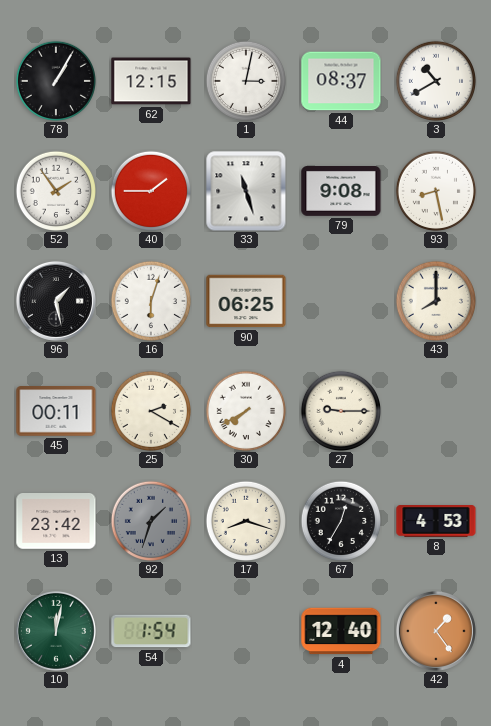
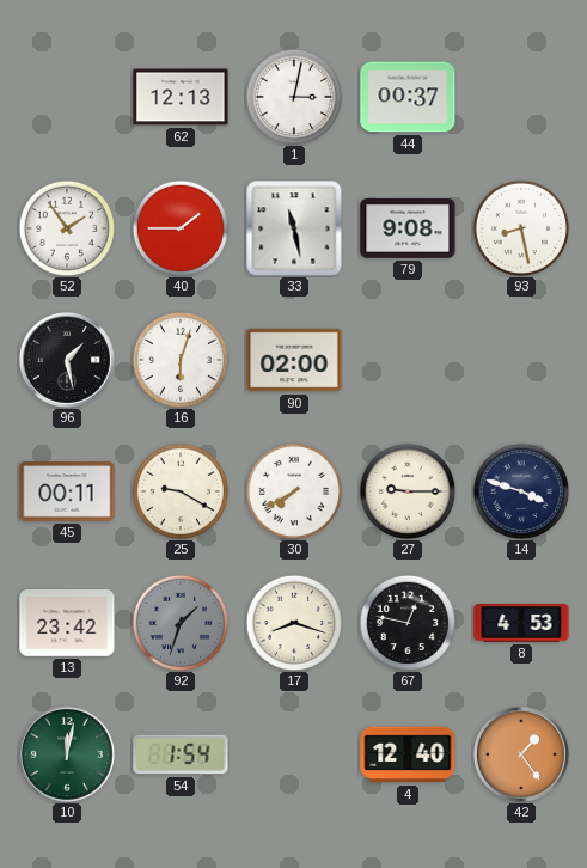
78: 1:05 -> none (55, 80)
62: 12:15 -> 12:13 (181, 97)
44: 08:37 -> 00:37 (408, 97)
3: 10:40 -> none (435, 80)
33: 11:27 -> 11:28 (294, 228)
90: 06:25 -> 02:00 (294, 360)
43: 8:00 -> none (435, 300)
25: 2:20 -> 9:20 (179, 490)
14: none -> 3:48 (520, 490)
67: 12:35 -> 12:47 (406, 622)
